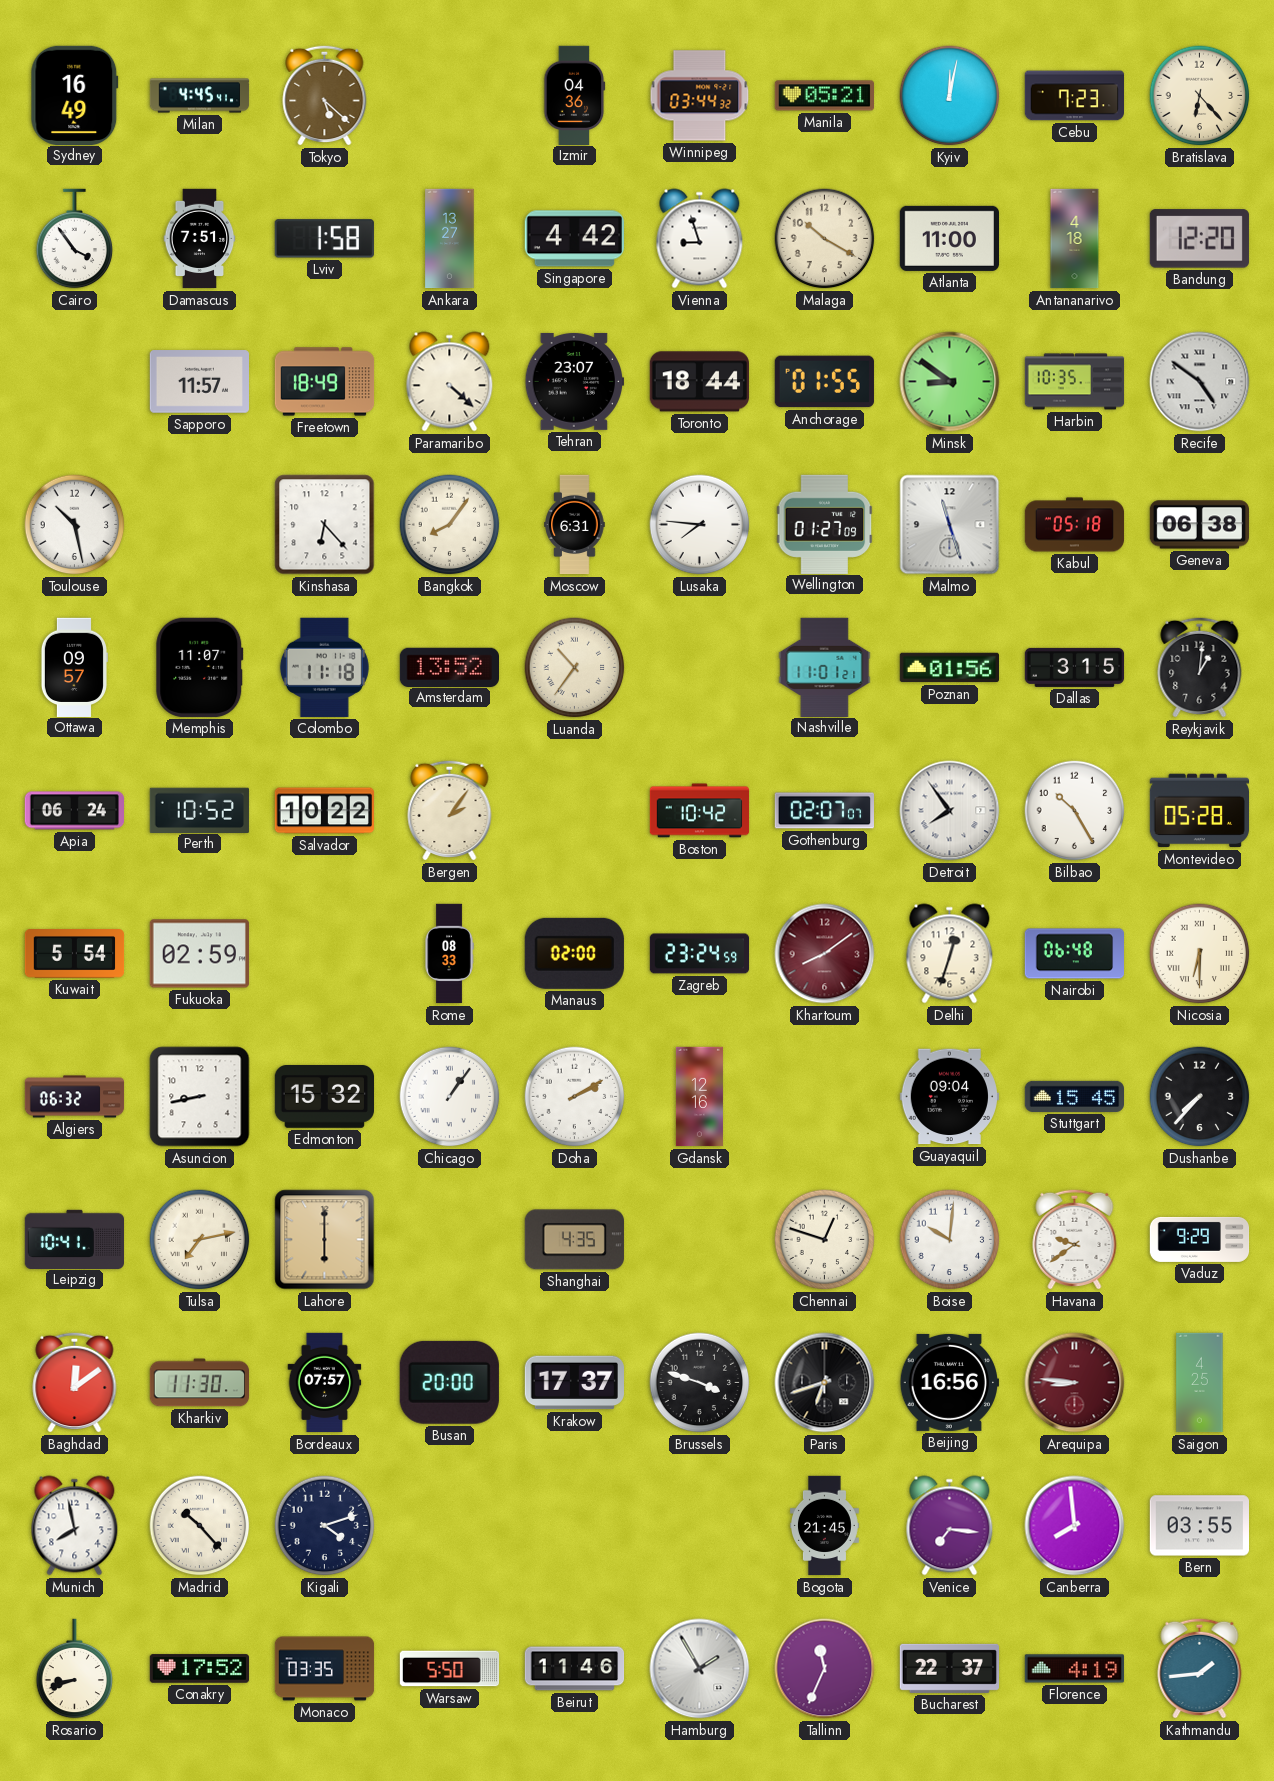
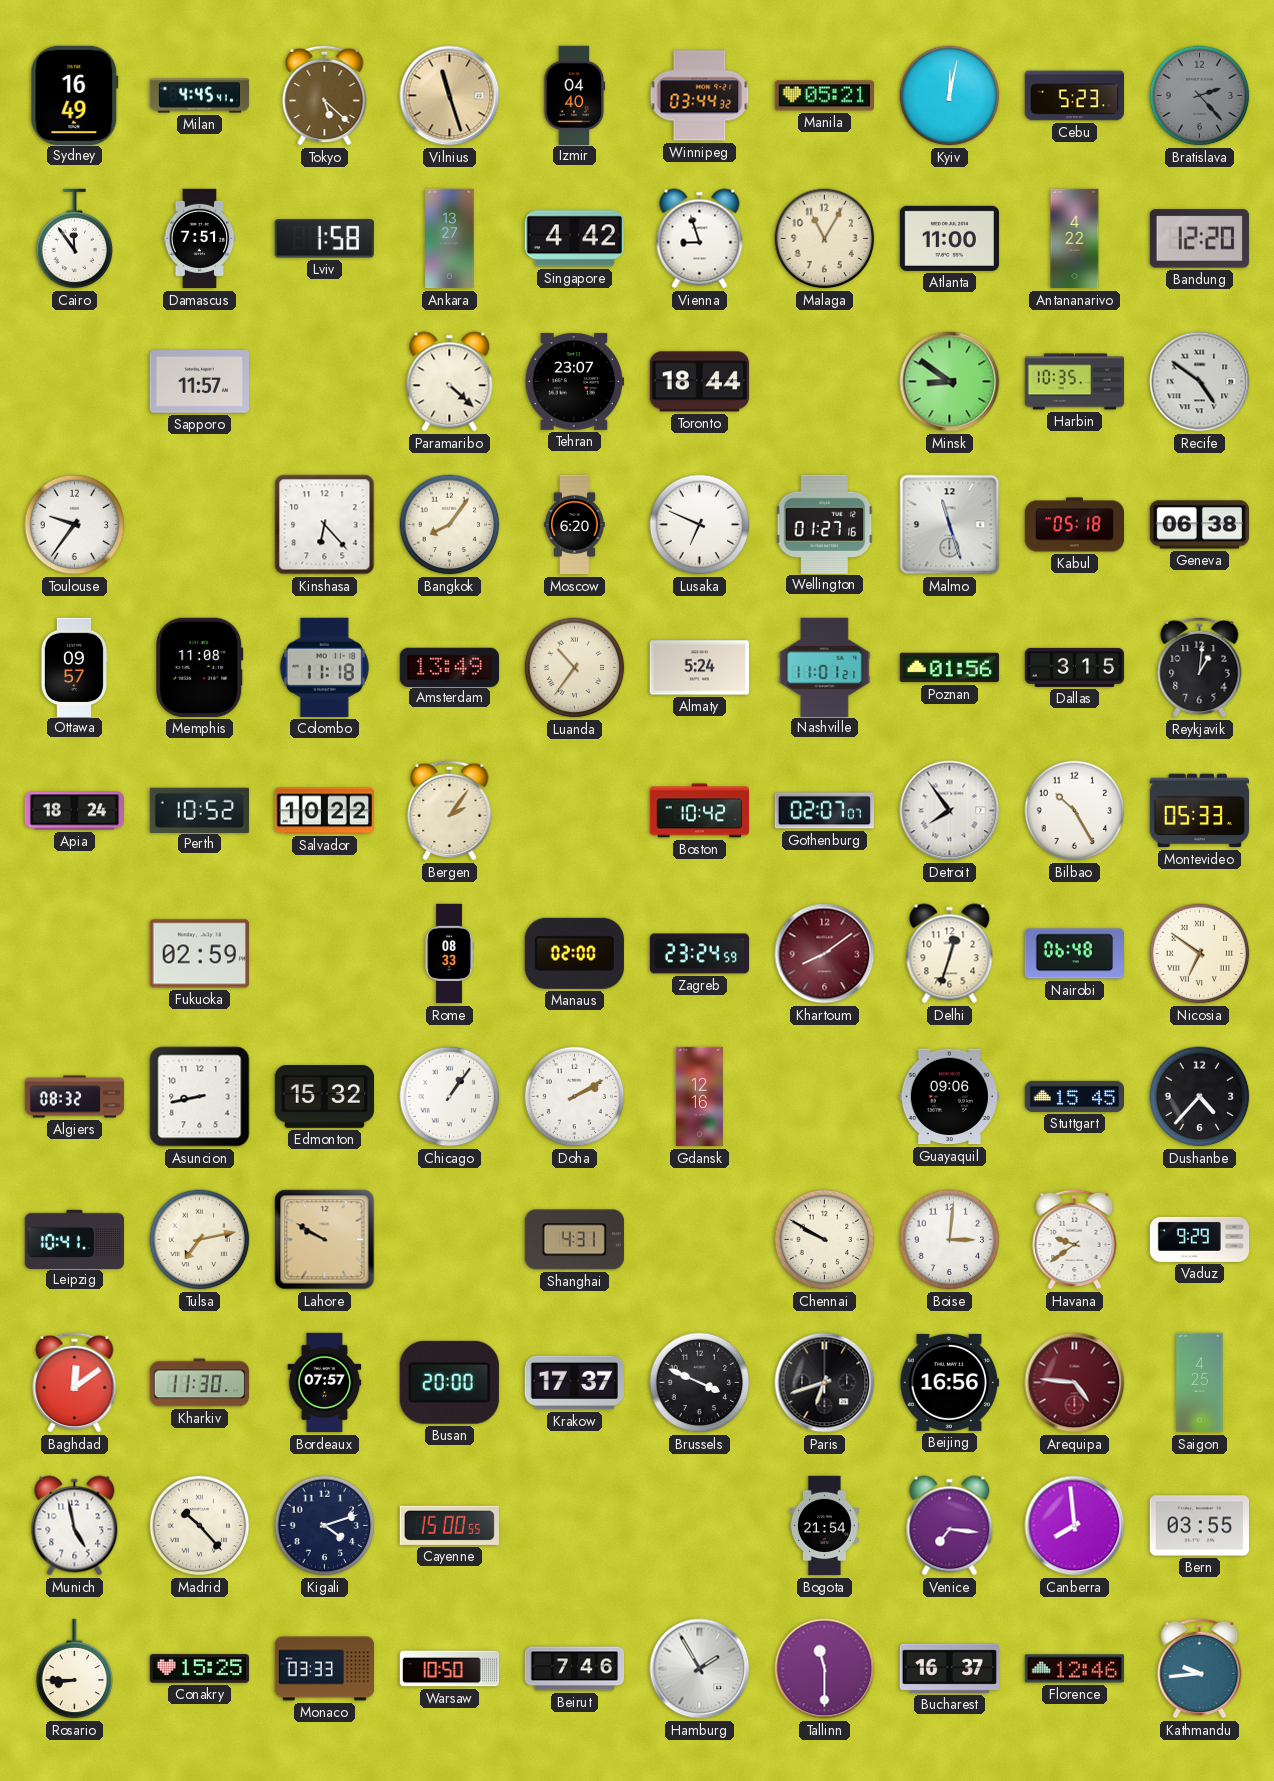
Vilnius: none -> 11:27 (450, 96)
Izmir: 04:36 -> 04:40 (575, 95)
Cebu: 7:23 -> 5:23 (1074, 96)
Bratislava: 6:23 -> 2:23 (1200, 96)
Bratislava dial: cream -> grey (1200, 96)
Cairo: 3:54 -> 11:54 (75, 239)
Malaga: 10:20 -> 11:05 (825, 239)
Antananarivo: 4:18 -> 4:22 (1075, 239)
Freetown: 18:49 -> none (325, 382)
Anchorage: 01:55 -> none (824, 382)
Toulouse: 10:28 -> 9:36 (75, 525)
Moscow: 6:31 -> 6:20 (575, 525)
Lusaka: 7:46 -> 6:49 (700, 525)
Wellington: 01:27:09 -> 01:27:16 (825, 524)
Memphis: 11:07 -> 11:08 (200, 667)
Amsterdam: 13:52 -> 13:49 (449, 667)
Almaty: none -> 5:24 (699, 668)
Apia: 06:24 -> 18:24 (74, 811)
Montevideo: 05:28 -> 05:33 (1199, 811)
Kuwait: 5:54 -> none (75, 954)
Nicosia: 6:30 -> 6:51 (1200, 954)
Algiers: 06:32 -> 08:32 (75, 1097)
Guayaquil: 09:04 -> 09:06 (949, 1097)
Dushanbe: 7:37 -> 4:37 (1200, 1097)
Lahore: 6:00 -> 9:50 (325, 1240)
Shanghai: 4:35 -> 4:31 (574, 1240)
Chennai: 12:48 -> 9:50 (825, 1240)
Boise: 10:01 -> 3:01 (950, 1240)
Brussels: 3:48 -> 3:49 (700, 1383)
Arequipa: 8:46 -> 4:46 (1075, 1383)
Munich: 7:58 -> 4:58 (75, 1526)
Cayenne: none -> 15:00 (449, 1525)
Bogota: 21:45 -> 21:54 (824, 1526)
Rosario: 8:42 -> 8:45 (75, 1669)
Conakry: 17:52 -> 15:25 (199, 1669)
Monaco: 03:35 -> 03:33 (325, 1669)
Warsaw: 5:50 -> 10:50 (450, 1669)
Beirut: 11:46 -> 7:46 (575, 1669)
Tallinn: 11:34 -> 11:30 (825, 1669)
Bucharest: 22:37 -> 16:37 (949, 1668)
Florence: 4:19 -> 12:46 (1074, 1669)
Kathmandu: 1:44 -> 9:44 (1200, 1668)
